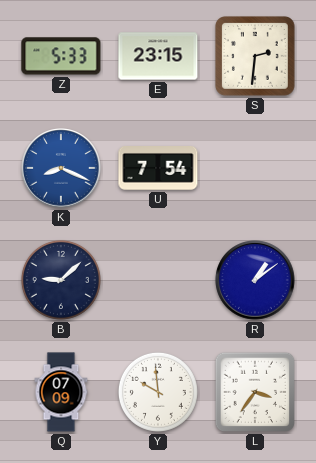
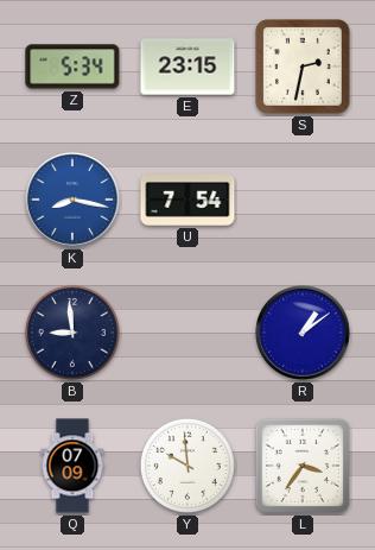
Z: 5:33 -> 5:34 (72, 67)
S: 2:31 -> 2:32 (304, 68)
K: 8:19 -> 8:17 (72, 200)
B: 9:08 -> 8:59 (72, 333)
